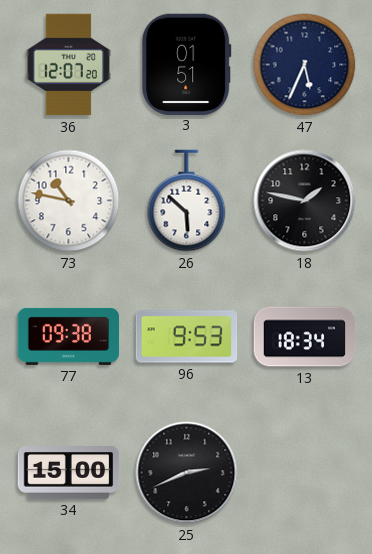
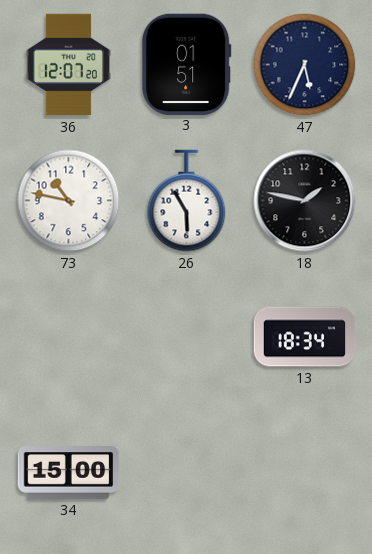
26: 5:52 -> 5:55 (187, 201)
77: 09:38 -> none (69, 336)
96: 9:53 -> none (187, 337)
25: 2:41 -> none (187, 473)
